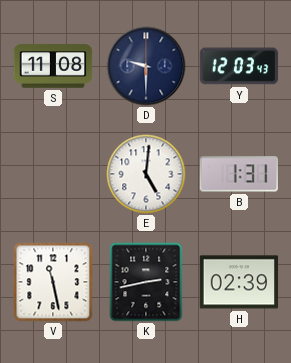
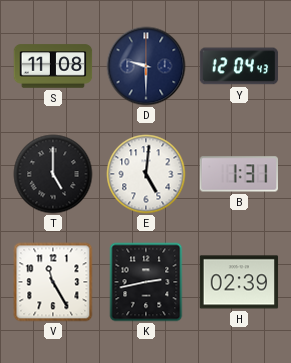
Y: 12:03 -> 12:04 (239, 66)
T: none -> 5:00 (53, 174)
V: 11:28 -> 11:25 (53, 282)
